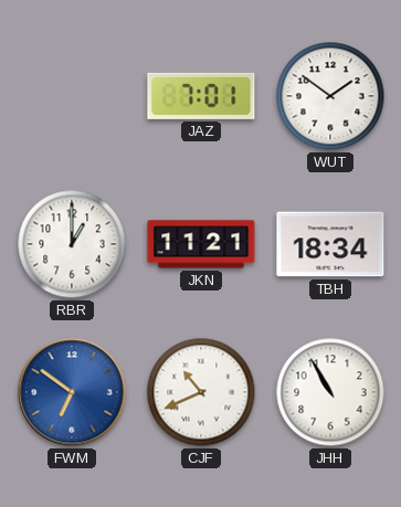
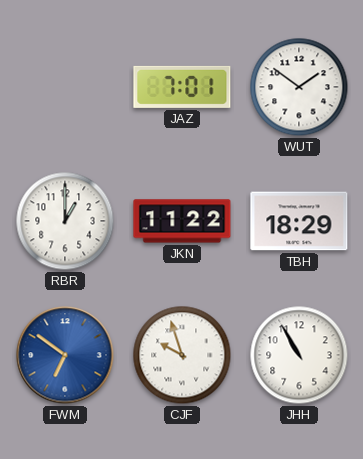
JKN: 11:21 -> 11:22 (182, 221)
TBH: 18:34 -> 18:29 (299, 221)
CJF: 10:41 -> 9:57 (182, 355)
